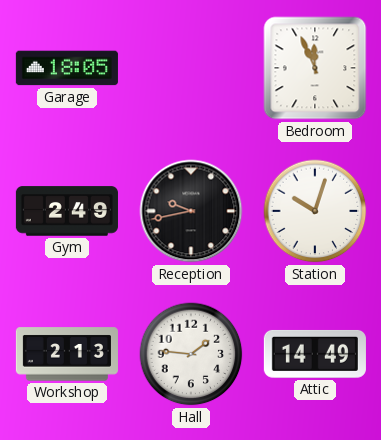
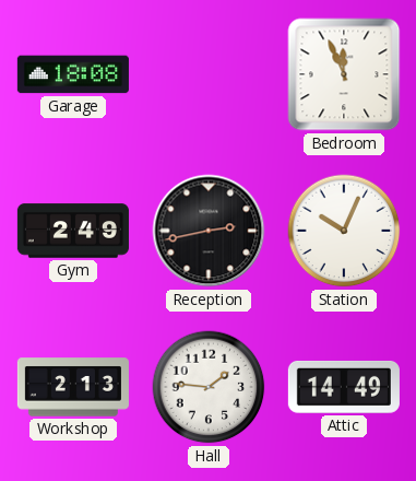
Garage: 18:05 -> 18:08 (73, 74)
Reception: 9:43 -> 2:43 (209, 231)
Station: 10:03 -> 10:04 (344, 231)
